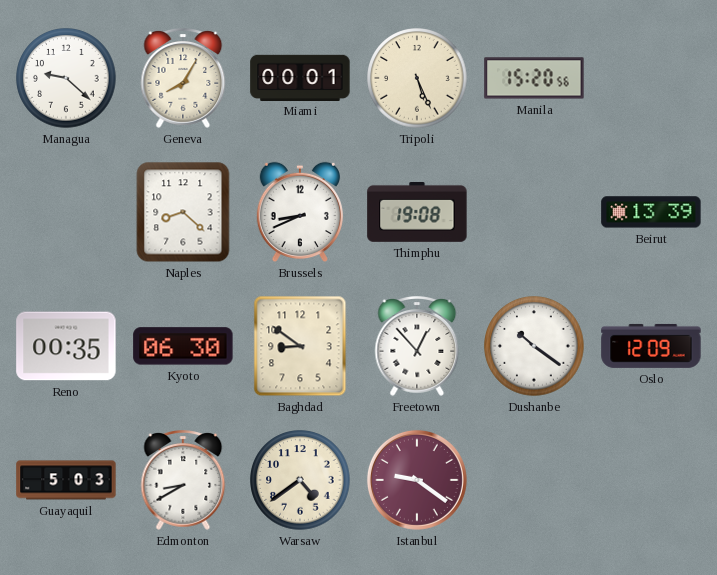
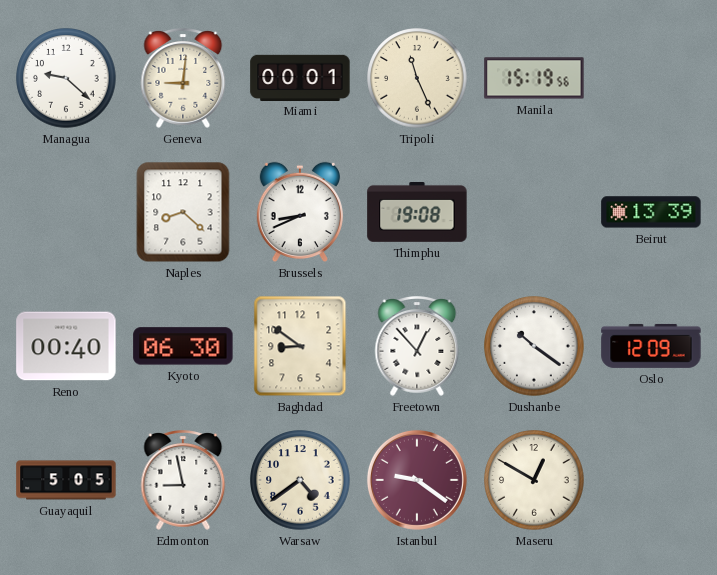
Geneva: 8:05 -> 9:01 (183, 79)
Tripoli: 5:26 -> 11:26 (417, 78)
Manila: 15:20 -> 15:19 (534, 78)
Reno: 00:35 -> 00:40 (66, 346)
Guayaquil: 5:03 -> 5:05 (66, 480)
Edmonton: 8:40 -> 8:58 (183, 481)
Maseru: none -> 12:50 (534, 480)
